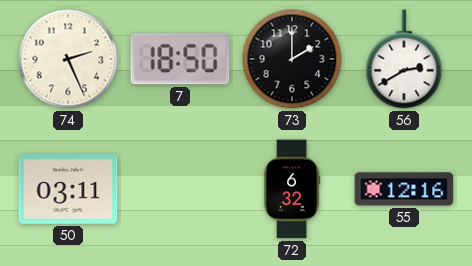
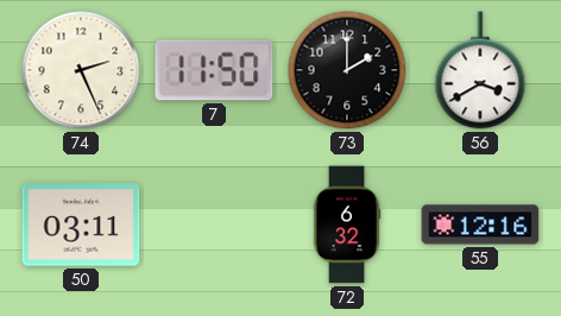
7: 18:50 -> 11:50 (214, 70)
56: 2:40 -> 3:40 (480, 70)
